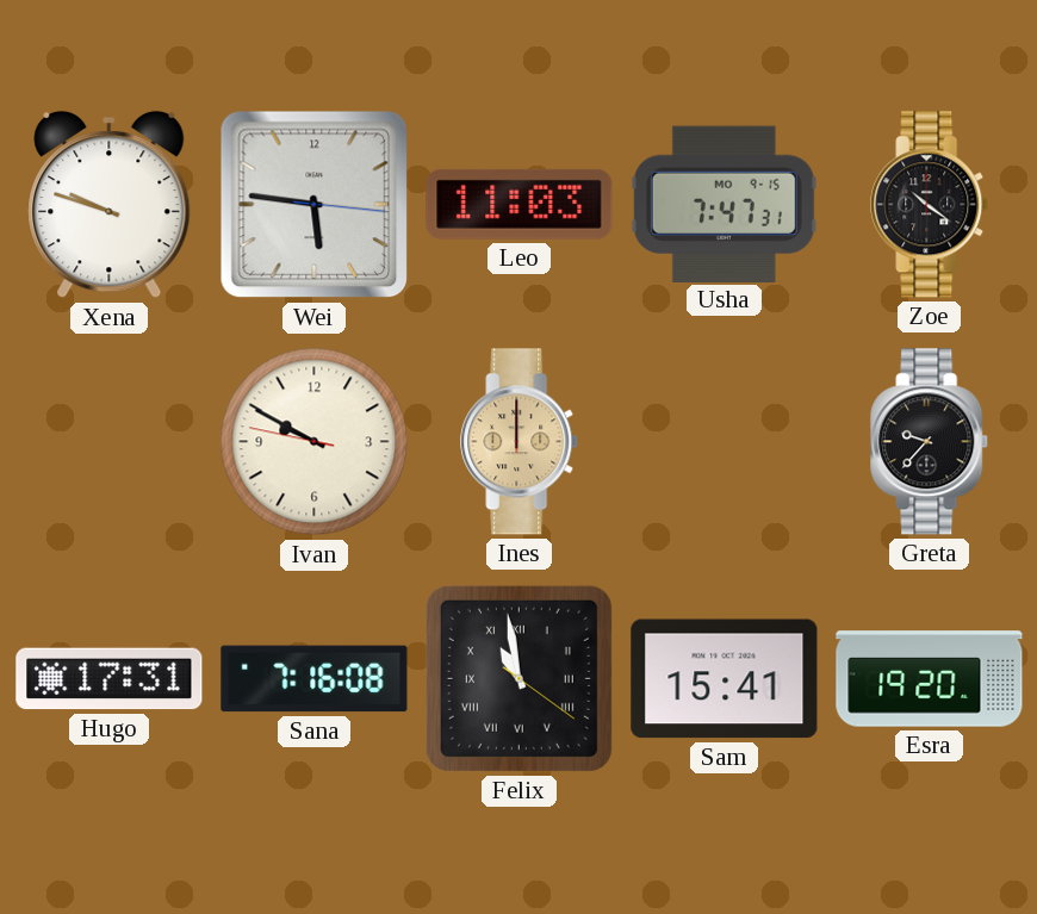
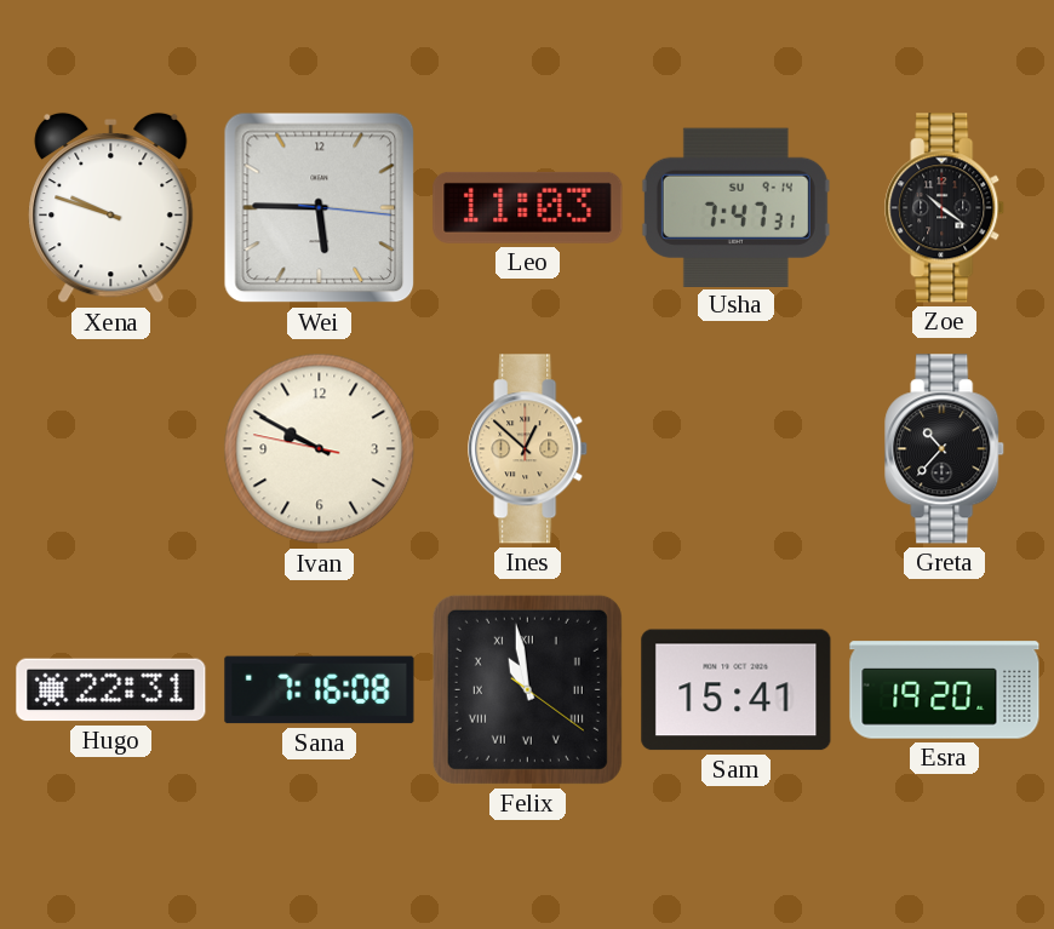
Wei: 5:46 -> 5:45 (320, 208)
Usha date: MO 9-15 -> SU 9-14 (735, 207)
Ines: 12:00 -> 12:52 (528, 449)
Greta: 9:37 -> 10:37 (945, 449)
Hugo: 17:31 -> 22:31 (111, 690)
